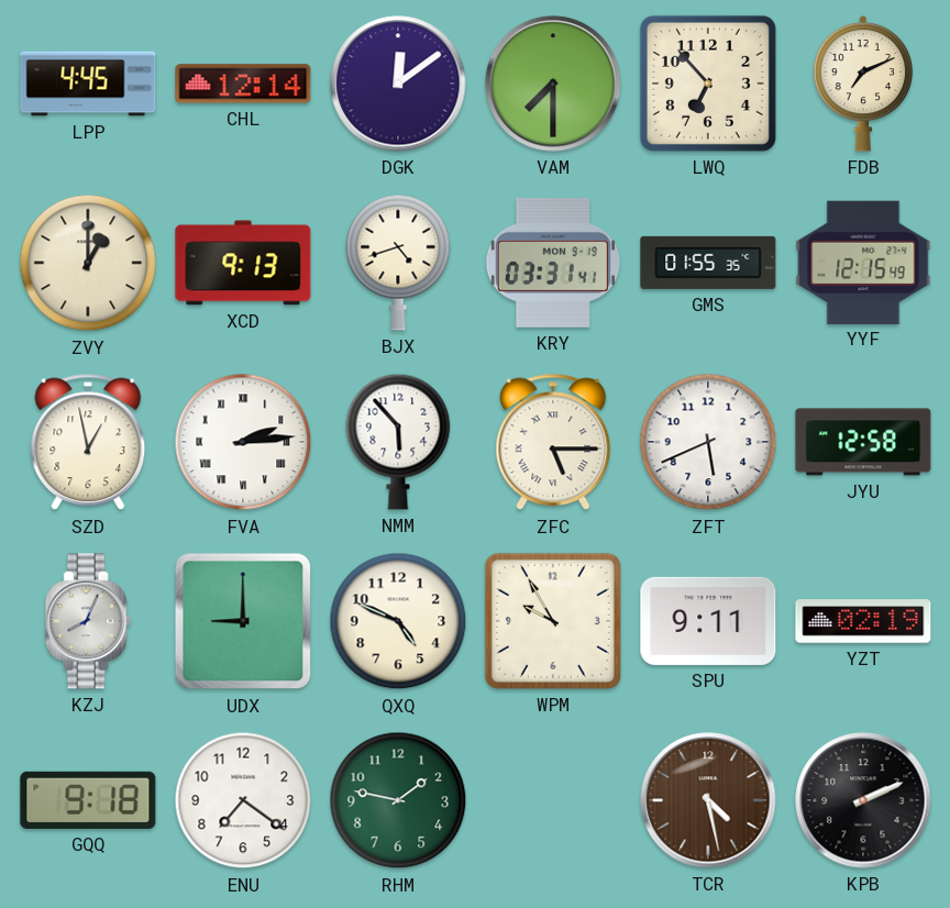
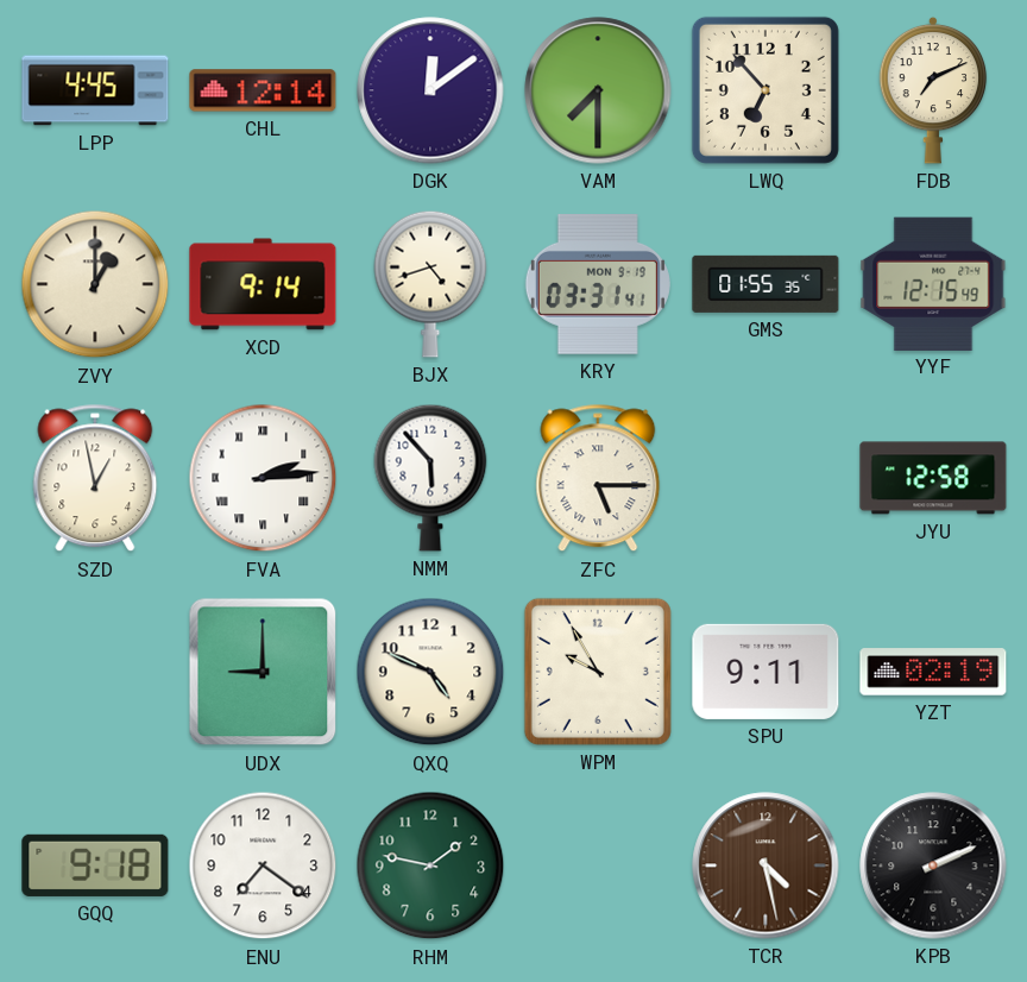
XCD: 9:13 -> 9:14 (263, 284)
ZFT: 5:41 -> none (708, 442)
KZJ: 8:04 -> none (88, 621)
